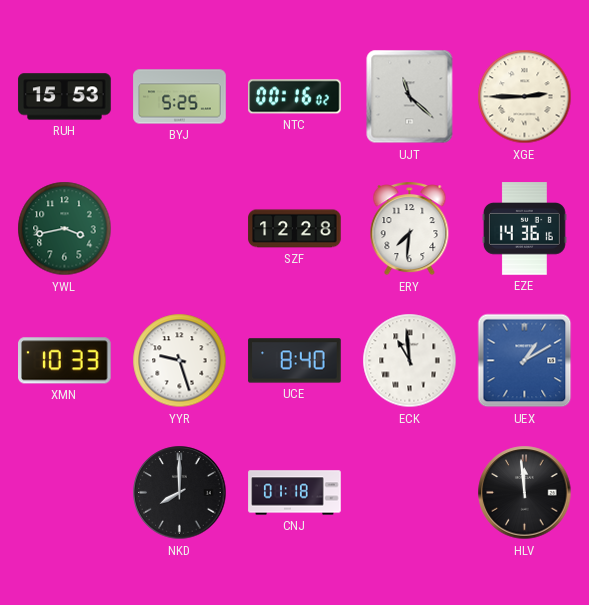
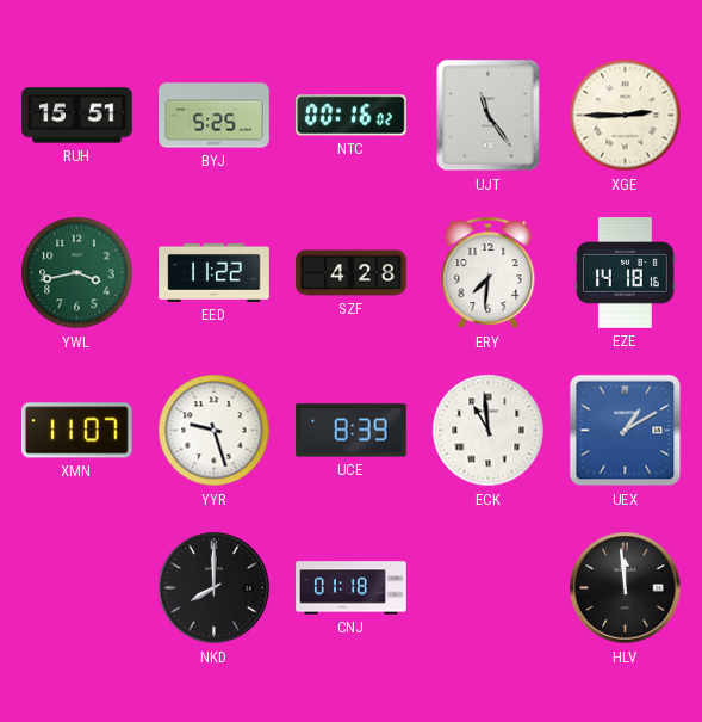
RUH: 15:53 -> 15:51 (77, 116)
UJT: 11:22 -> 11:24 (489, 116)
EED: none -> 11:22 (215, 272)
SZF: 12:28 -> 4:28 (352, 273)
EZE: 14:36 -> 14:18 (625, 273)
XMN: 10:33 -> 11:07 (77, 431)
UCE: 8:40 -> 8:39 (352, 431)
